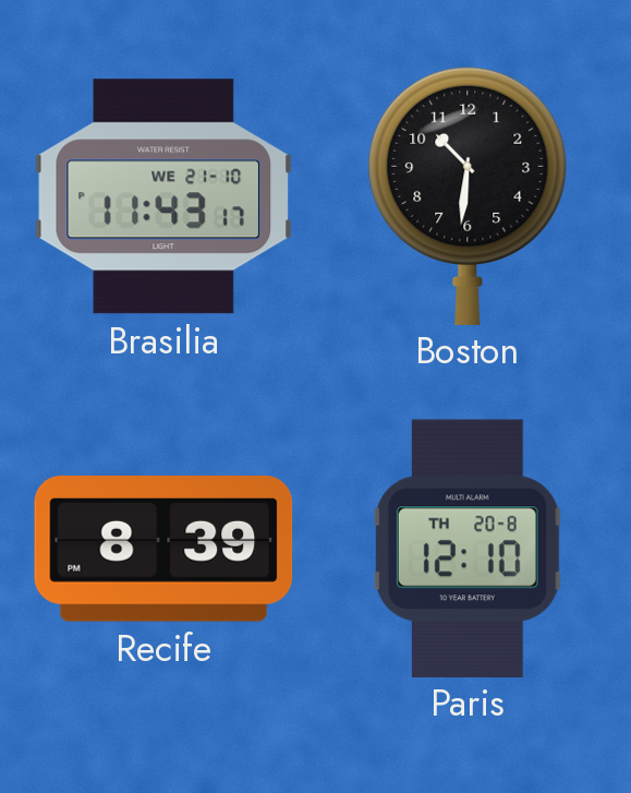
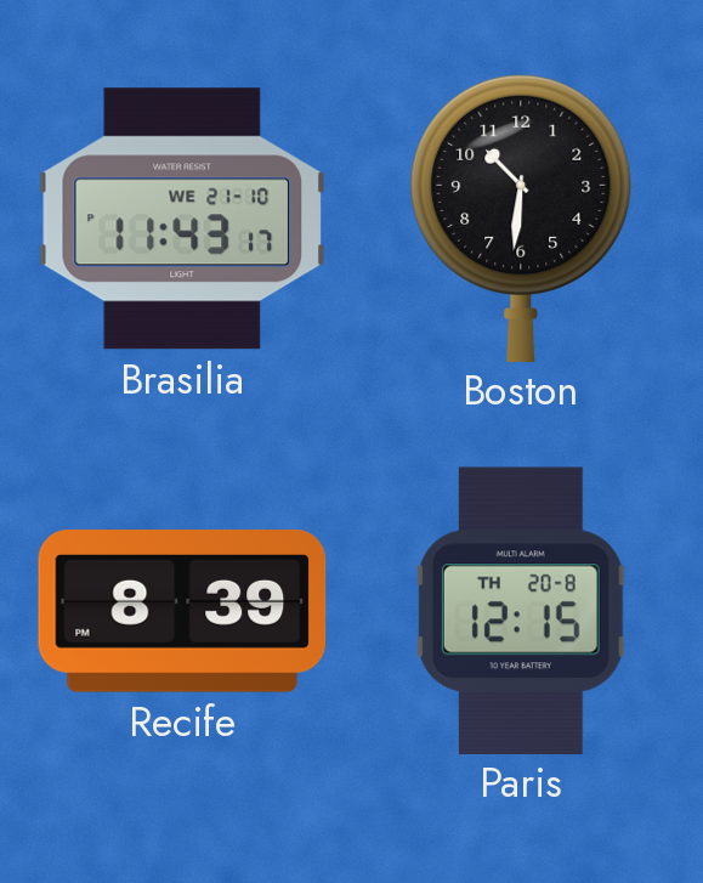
Paris: 12:10 -> 12:15 (521, 610)
